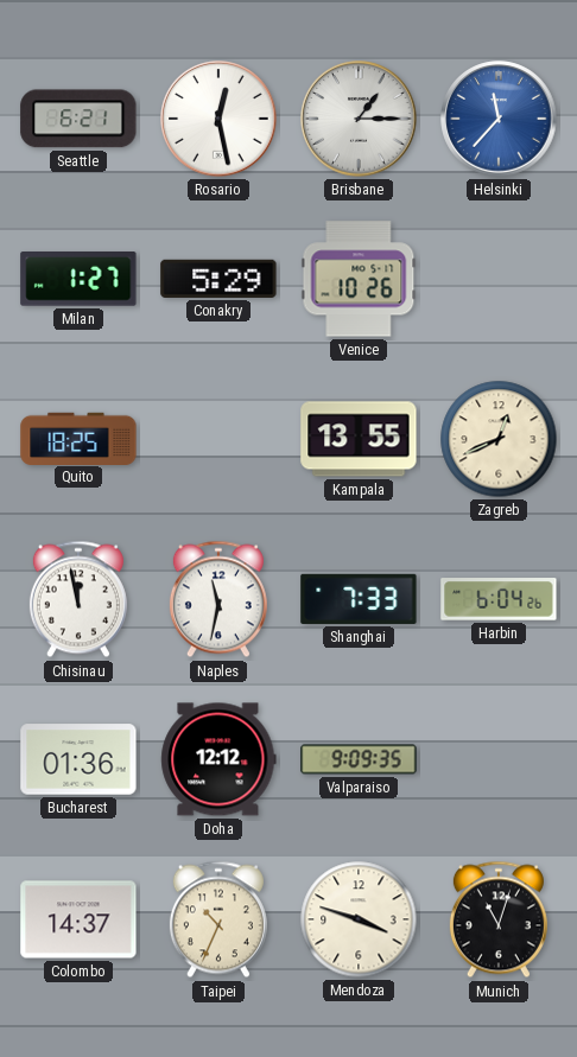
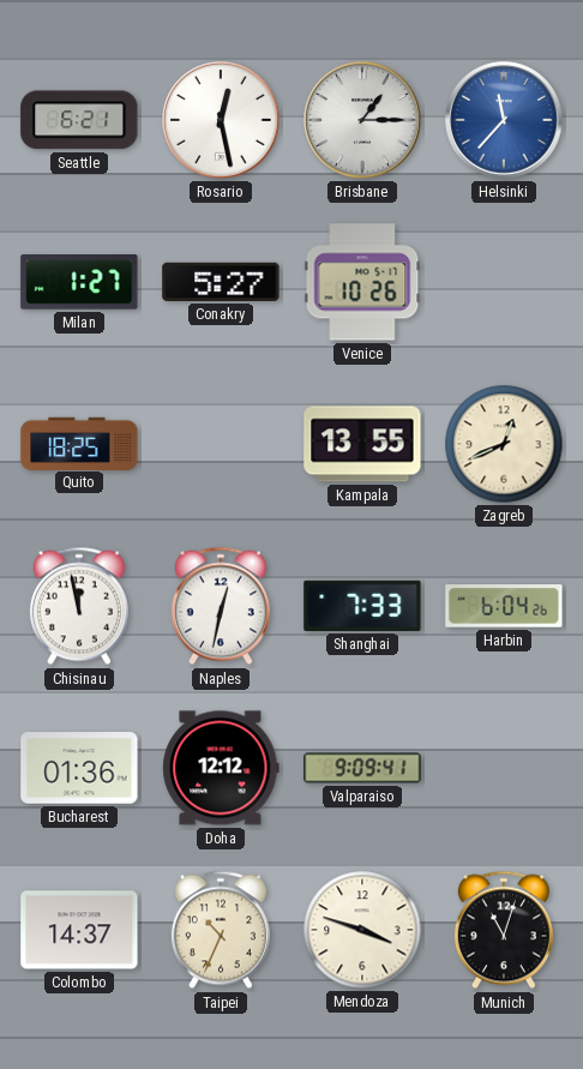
Conakry: 5:29 -> 5:27 (221, 282)
Naples: 11:32 -> 12:32 (221, 606)
Valparaiso: 9:09:35 -> 9:09:41 (362, 768)
